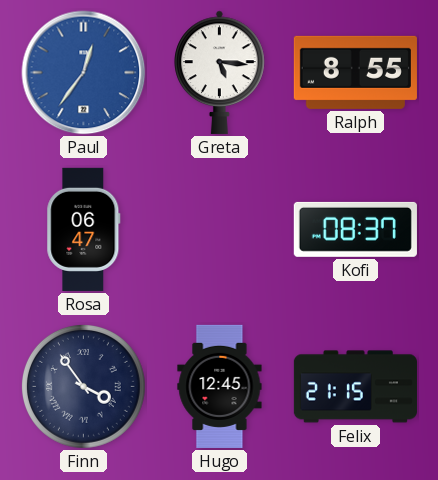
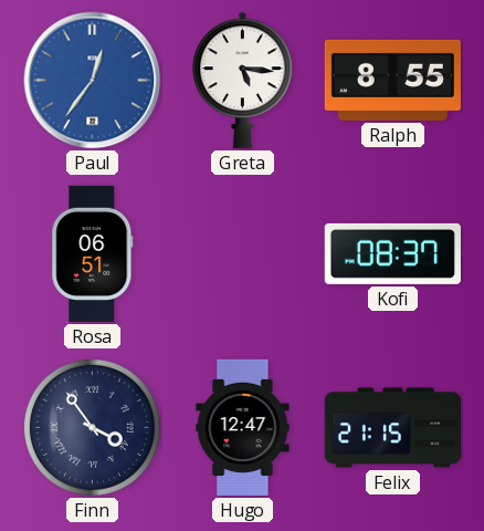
Rosa: 06:47 -> 06:51 (93, 253)
Hugo: 12:45 -> 12:47 (243, 427)
